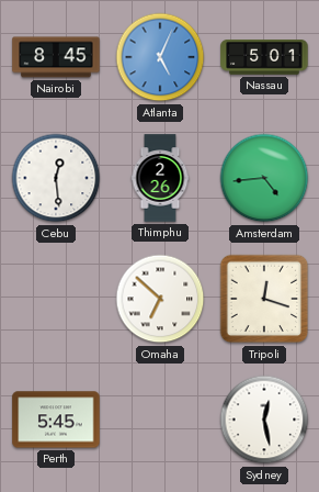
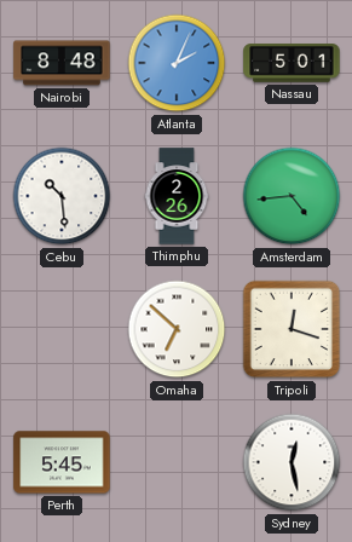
Nairobi: 8:45 -> 8:48 (62, 63)
Atlanta: 5:04 -> 2:04 (177, 63)
Cebu: 12:29 -> 10:29 (62, 196)
